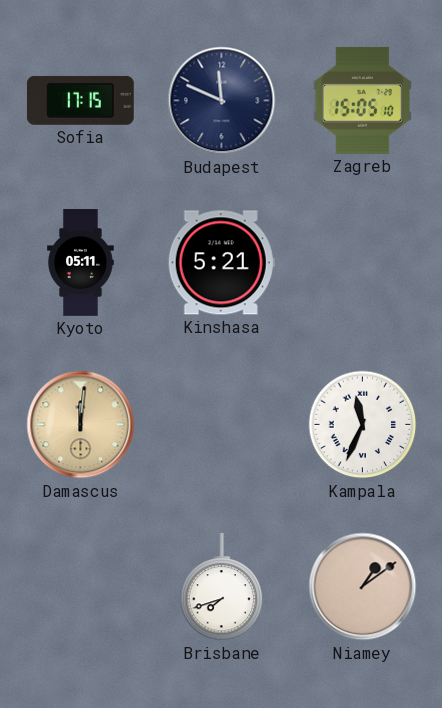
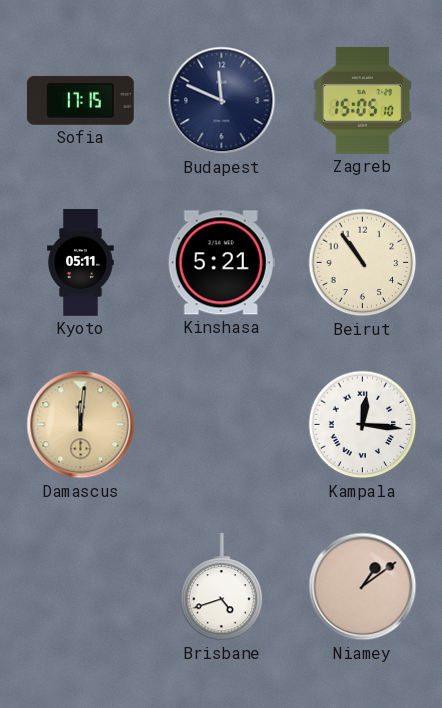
Beirut: none -> 10:54 (363, 263)
Kampala: 11:34 -> 12:16 (363, 425)
Brisbane: 7:42 -> 4:42 (222, 588)
